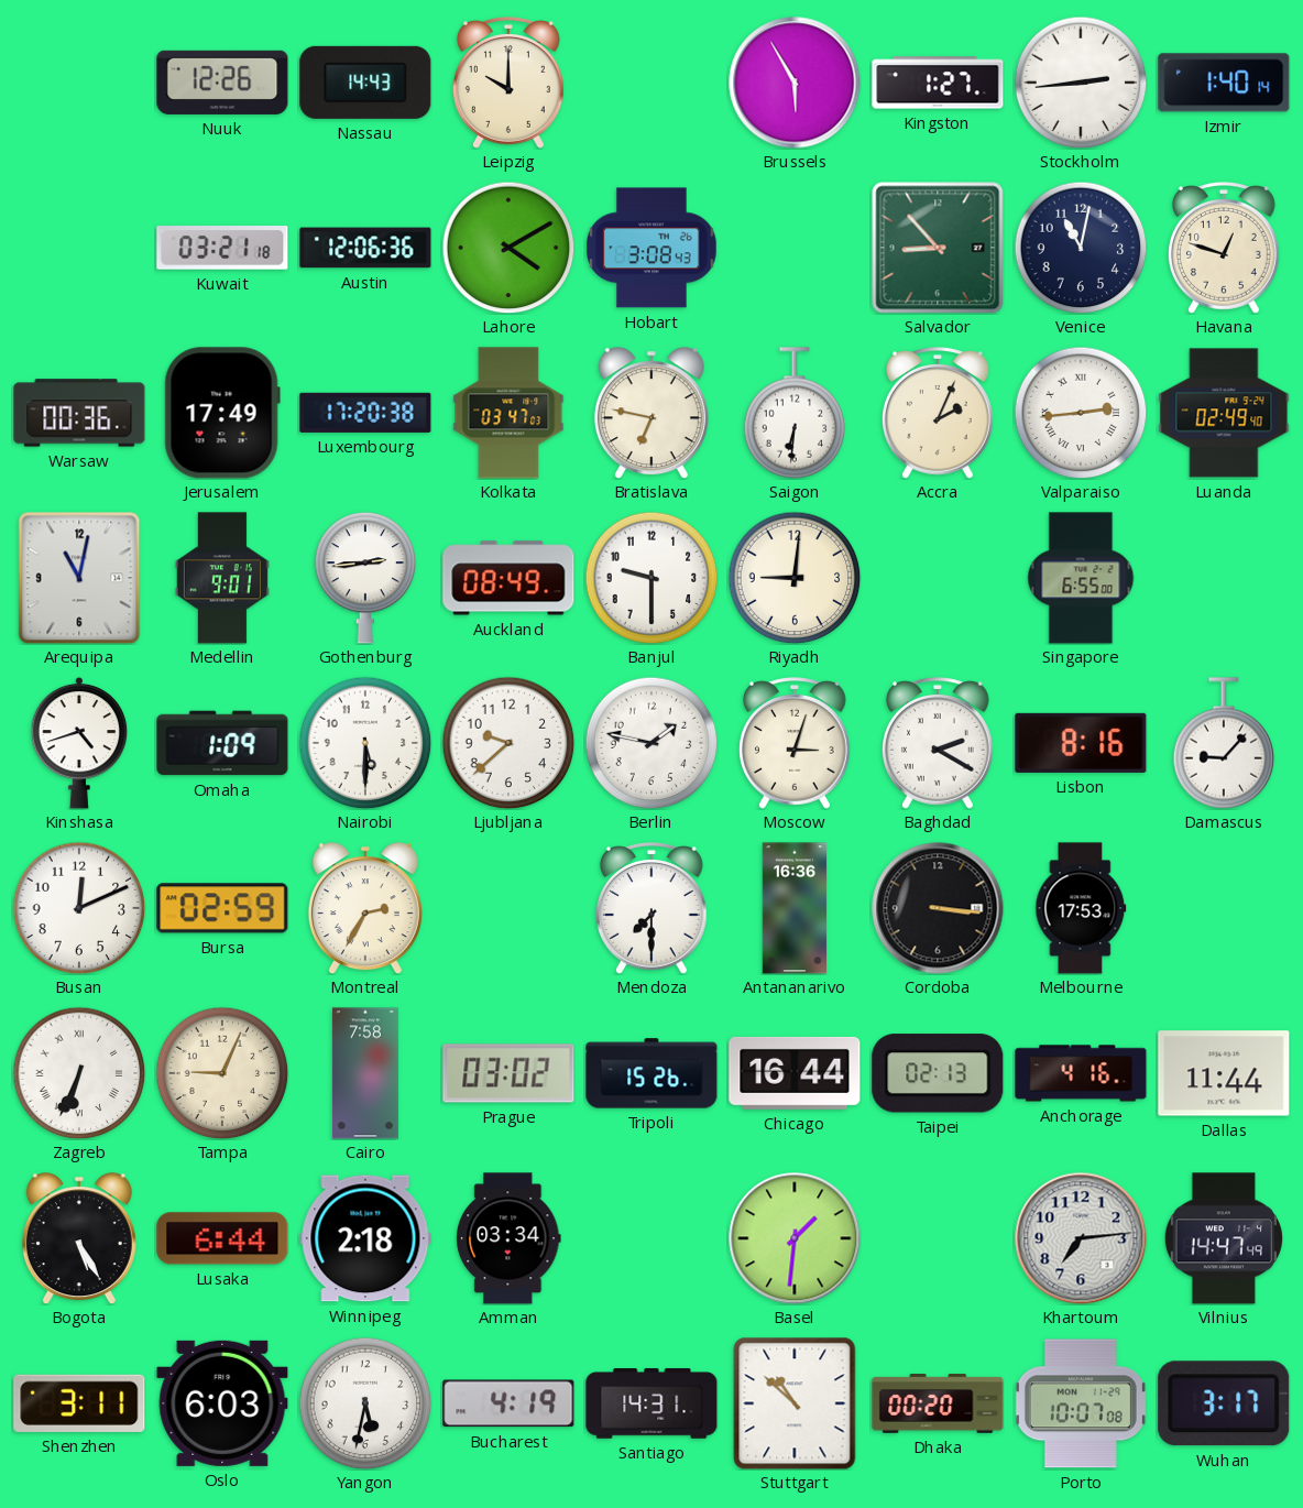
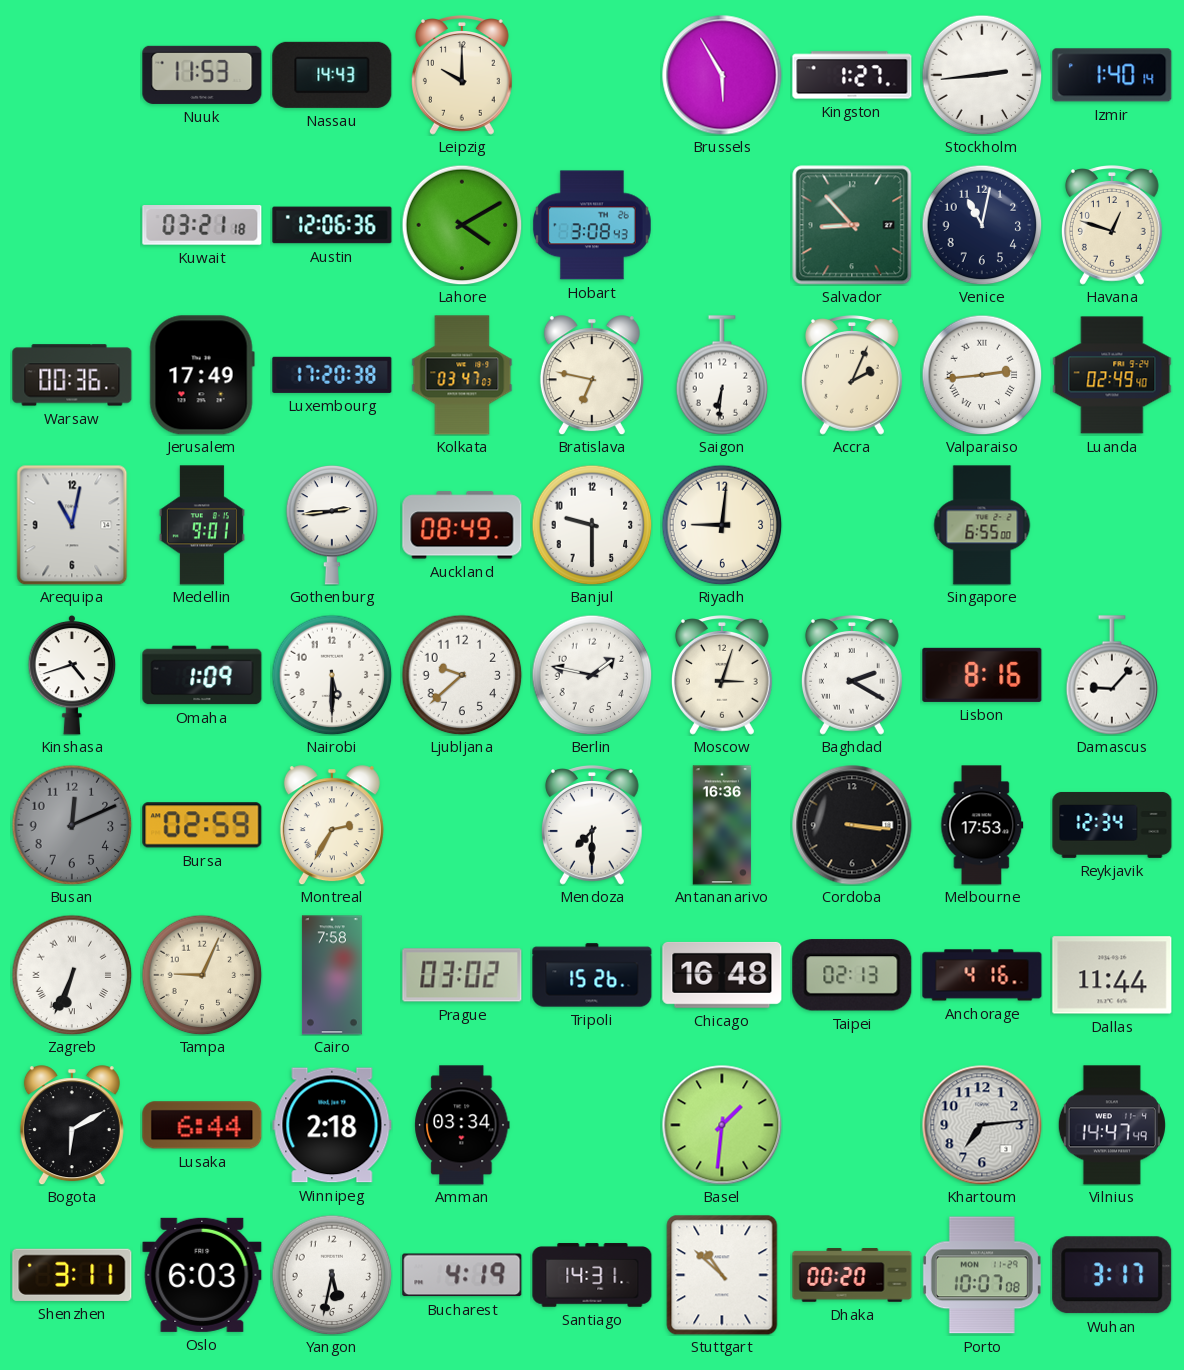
Nuuk: 12:26 -> 11:53 (202, 75)
Busan dial: white -> grey (72, 825)
Reykjavik: none -> 12:34 (1112, 825)
Chicago: 16:44 -> 16:48 (722, 975)
Bogota: 5:25 -> 6:10 (72, 1125)
